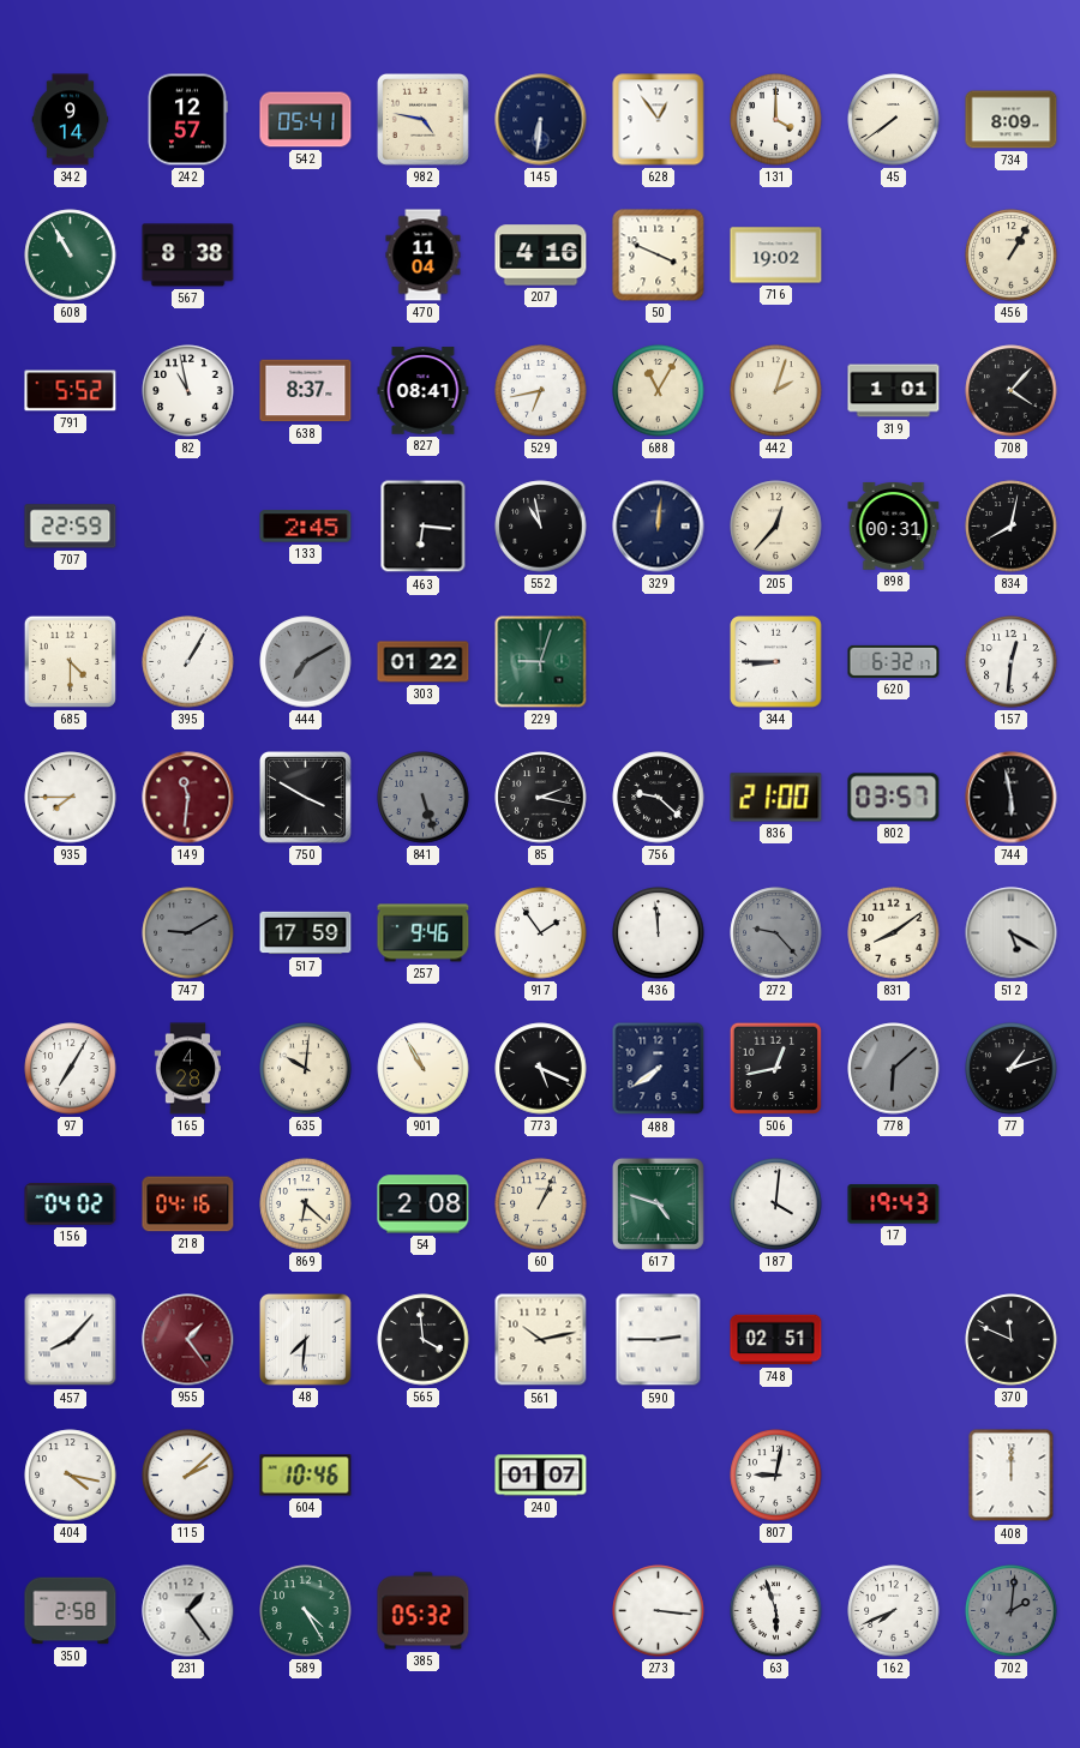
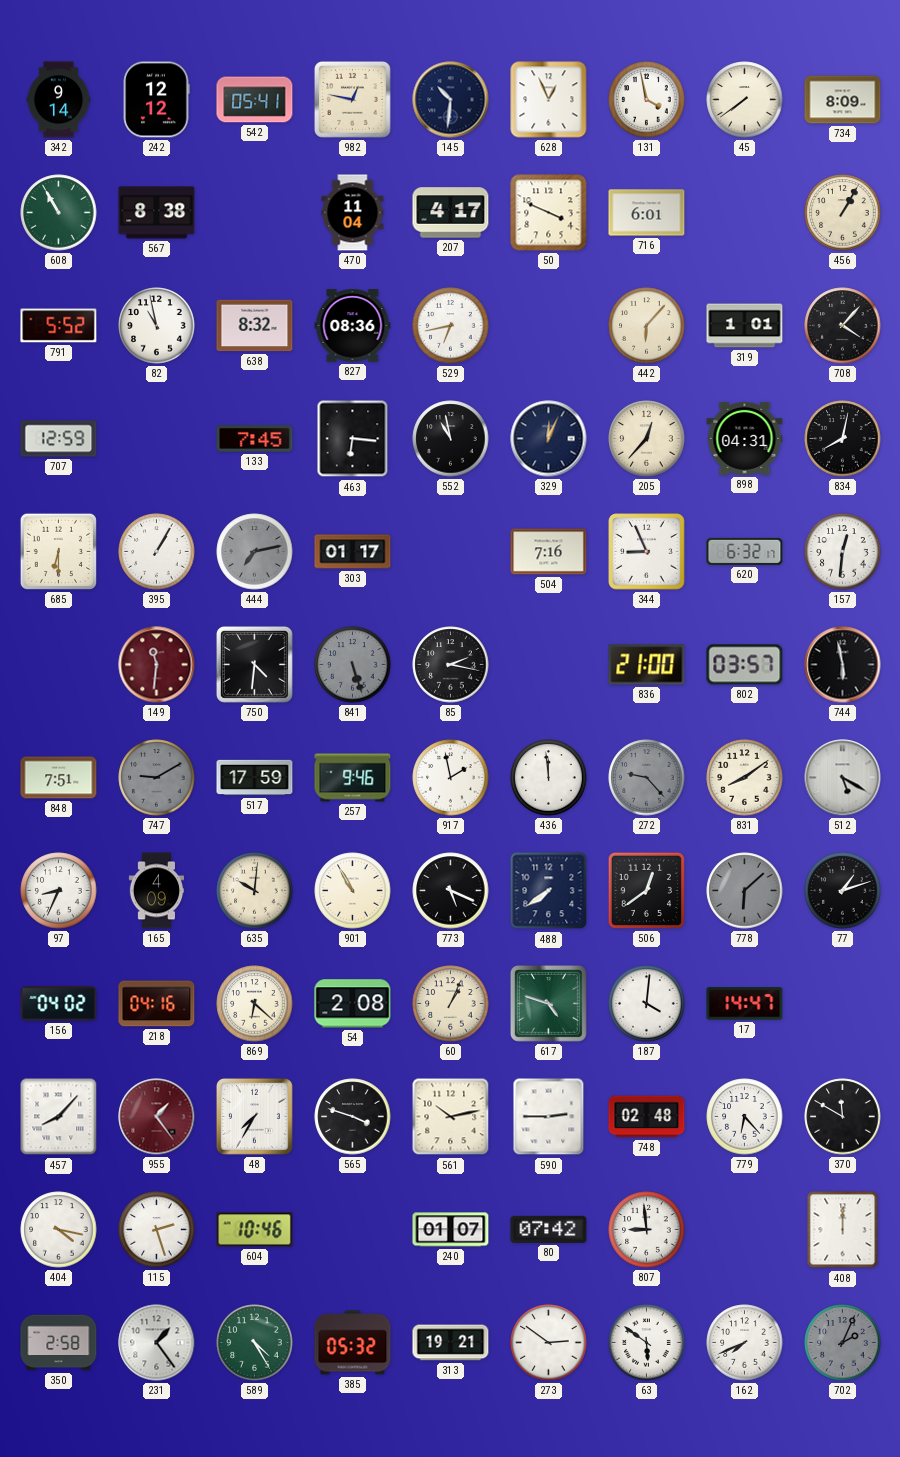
242: 12:57 -> 12:12 (156, 100)
982: 4:47 -> 12:47 (352, 99)
145: 6:31 -> 10:31 (451, 100)
628: 12:54 -> 12:56 (549, 100)
131: 4:00 -> 3:58 (647, 100)
207: 4:16 -> 4:17 (451, 213)
716: 19:02 -> 6:01 (647, 213)
638: 8:37 -> 8:32 (255, 326)
827: 08:41 -> 08:36 (353, 326)
688: 11:05 -> none (659, 391)
442: 2:03 -> 6:07 (647, 326)
707: 22:59 -> 12:59 (59, 439)
133: 2:45 -> 7:45 (255, 439)
329: 12:01 -> 12:04 (549, 439)
898: 00:31 -> 04:31 (745, 439)
685: 4:30 -> 6:30 (58, 551)
444: 7:10 -> 7:13 (255, 552)
303: 01:22 -> 01:17 (353, 552)
229: 9:03 -> none (541, 662)
504: none -> 7:16 (549, 552)
344: 8:45 -> 8:56 (647, 552)
935: 7:45 -> none (71, 798)
750: 3:50 -> 4:31 (254, 664)
756: 9:22 -> none (659, 798)
848: none -> 7:51 (59, 778)
917: 1:54 -> 1:58 (451, 778)
97: 7:05 -> 8:34 (59, 891)
165: 4:28 -> 4:09 (156, 891)
506: 12:43 -> 12:39 (646, 890)
17: 19:43 -> 14:47 (745, 1004)
48: 7:31 -> 7:35 (254, 1116)
565: 3:59 -> 3:48 (353, 1117)
748: 02:51 -> 02:48 (647, 1117)
779: none -> 6:23 (745, 1117)
370: 11:49 -> 11:50 (843, 1117)
115: 2:08 -> 2:27 (157, 1230)
80: none -> 07:42 (549, 1229)
807: 9:02 -> 8:59 (647, 1230)
313: none -> 19:21 (451, 1343)
273: 3:16 -> 2:51 (549, 1343)
63: 5:57 -> 5:51 (647, 1343)
702: 2:01 -> 2:04 (843, 1343)
